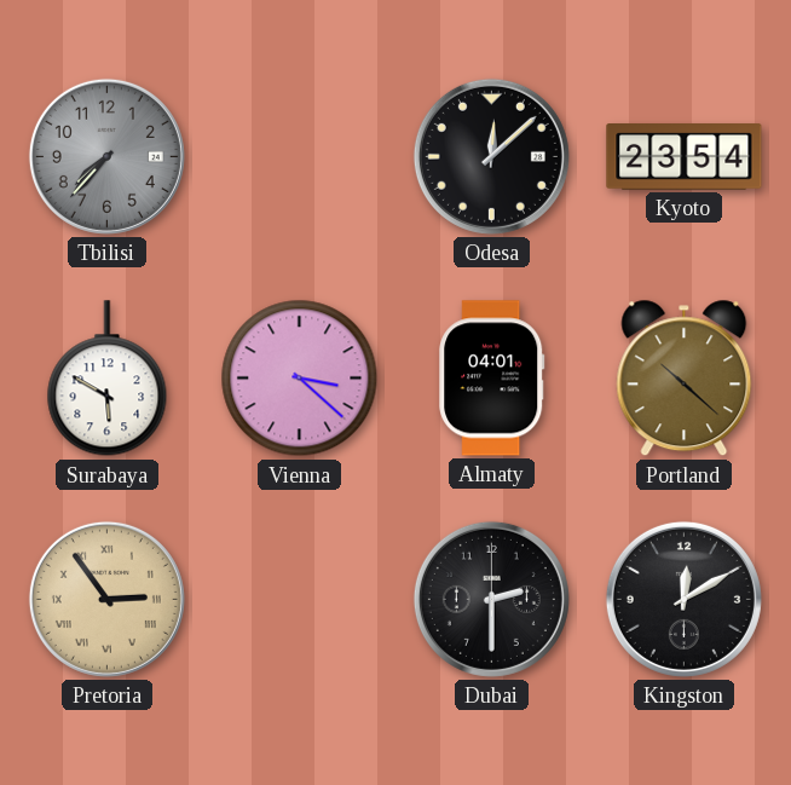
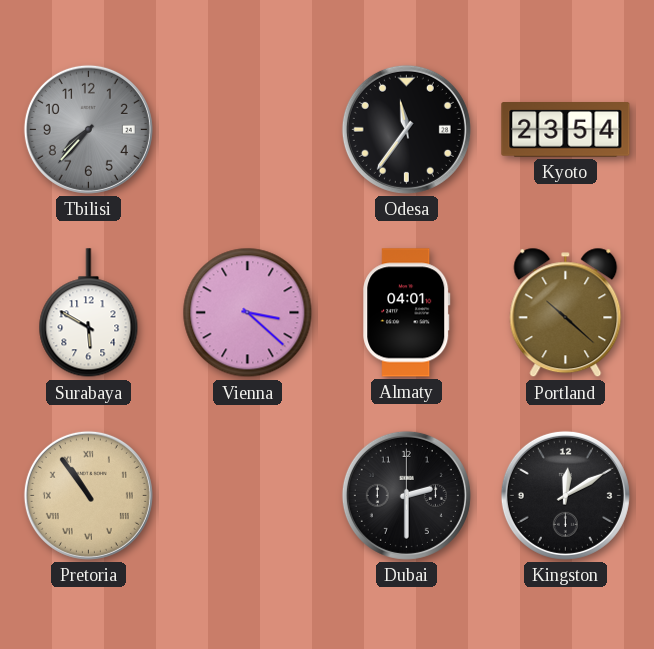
Odesa: 12:08 -> 11:36 (406, 129)
Pretoria: 2:54 -> 10:54 (88, 495)
